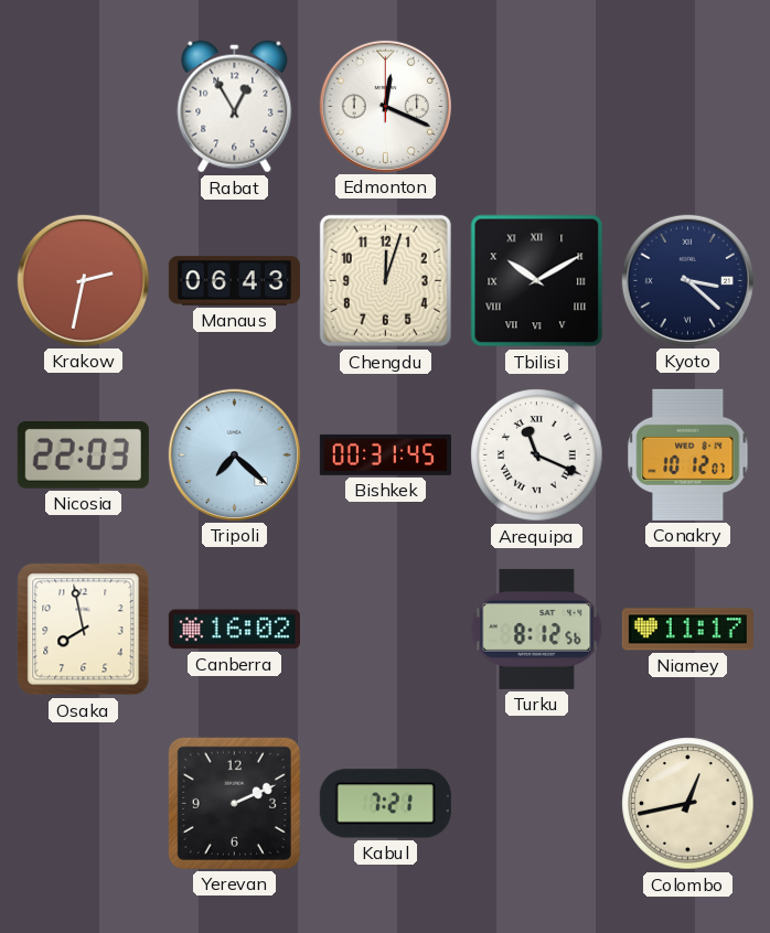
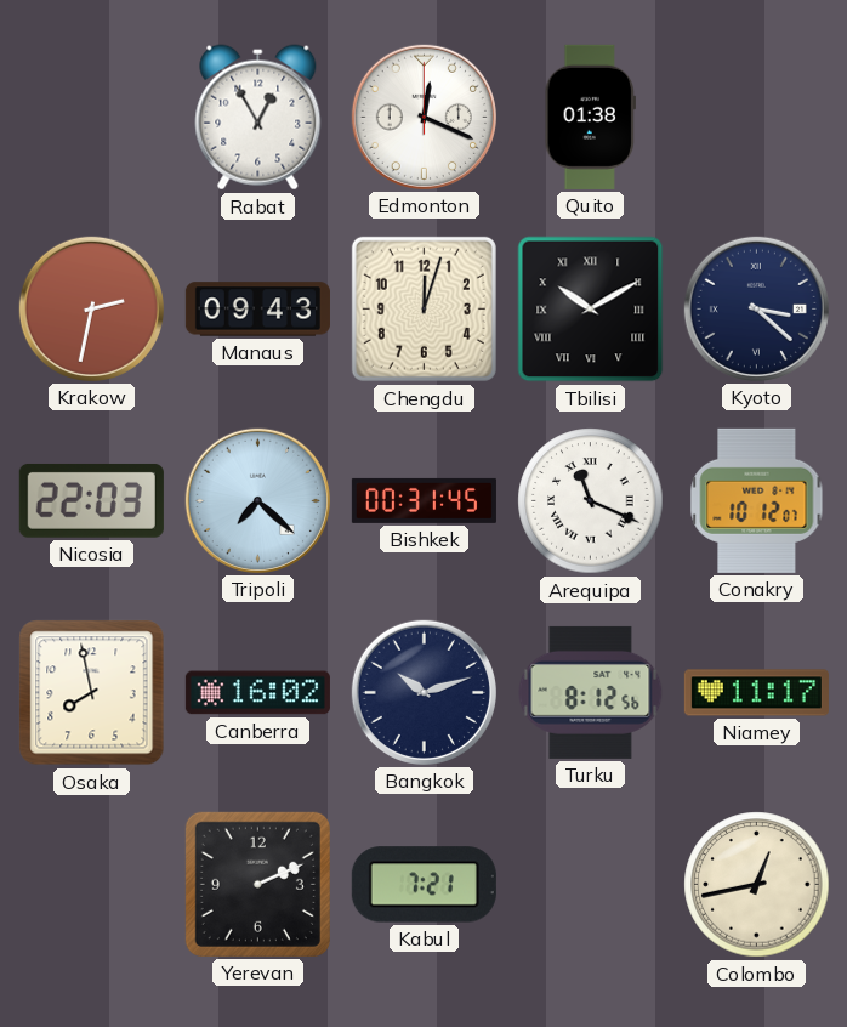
Quito: none -> 01:38 (590, 117)
Manaus: 06:43 -> 09:43 (257, 310)
Bangkok: none -> 10:12 (423, 692)
